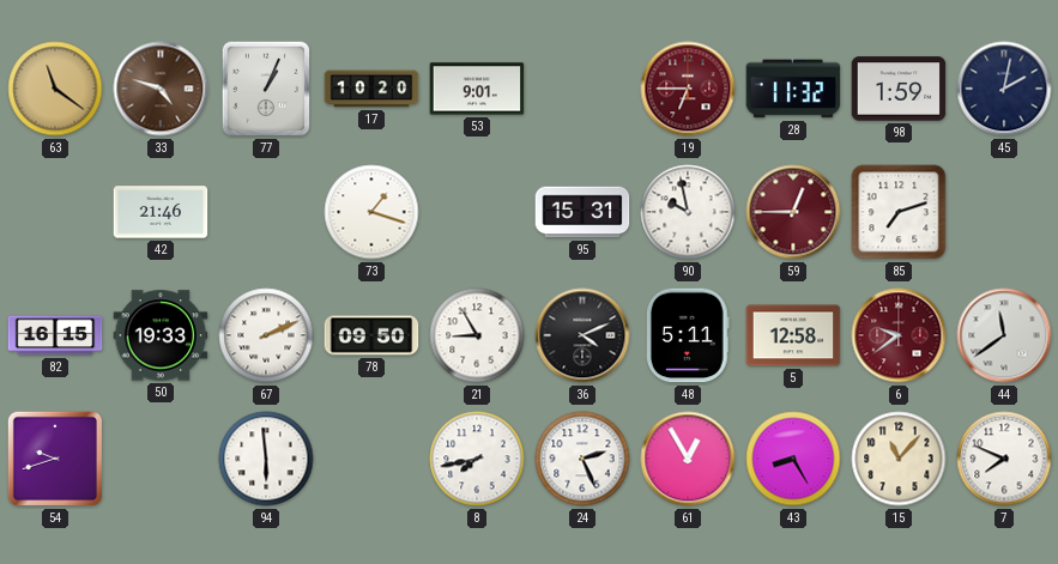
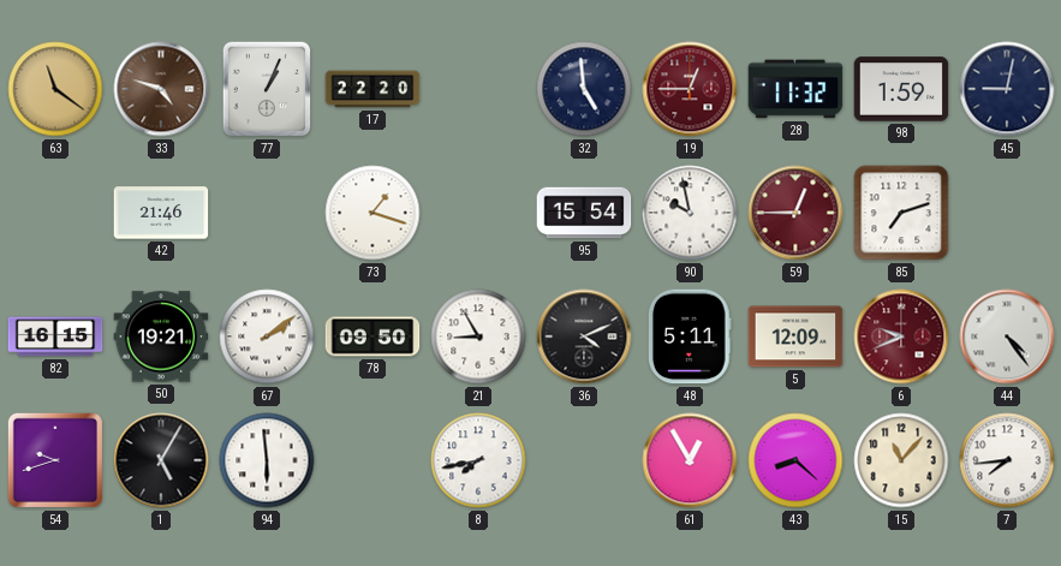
17: 10:20 -> 22:20 (372, 89)
53: 9:01 -> none (477, 89)
32: none -> 4:59 (584, 89)
19: 6:45 -> 12:45 (690, 89)
45: 2:02 -> 9:02 (1007, 89)
95: 15:31 -> 15:54 (584, 213)
50: 19:33 -> 19:21 (161, 336)
67: 2:11 -> 2:09 (267, 336)
5: 12:58 -> 12:09 (795, 336)
6: 9:39 -> 9:41 (901, 336)
44: 11:39 -> 4:24 (1007, 336)
1: none -> 5:05 (161, 460)
24: 2:26 -> none (582, 459)
43: 8:25 -> 8:22 (795, 460)
7: 7:49 -> 7:44 (1007, 460)
